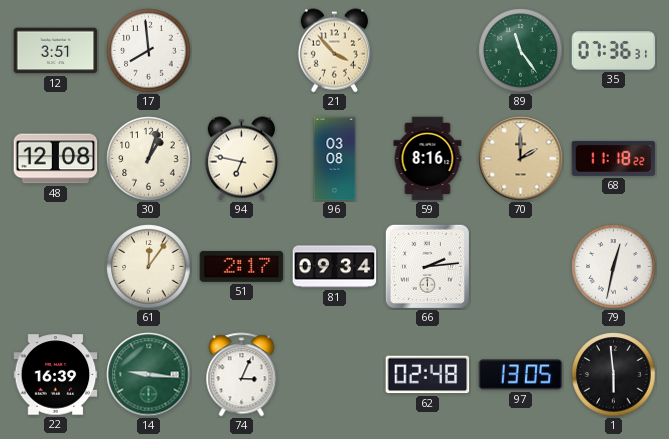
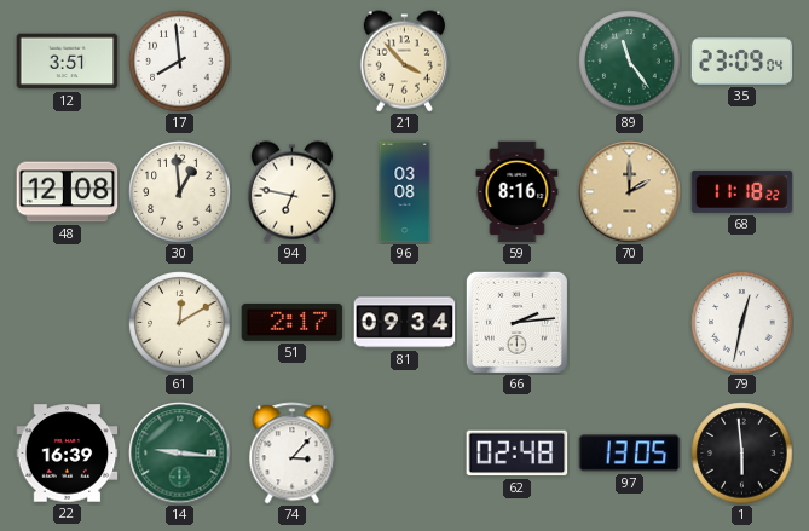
35: 07:36 -> 23:09 (742, 62)
30: 1:03 -> 12:59 (180, 192)
61: 12:06 -> 12:10 (180, 323)
74: 3:04 -> 3:07 (293, 454)
